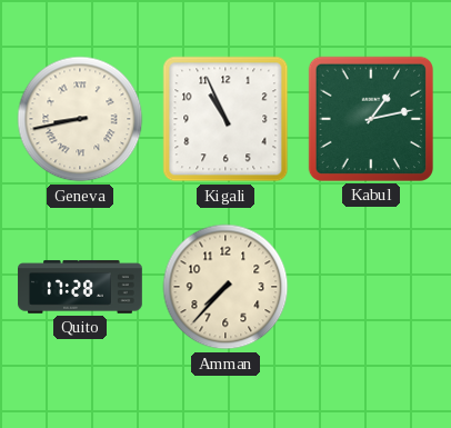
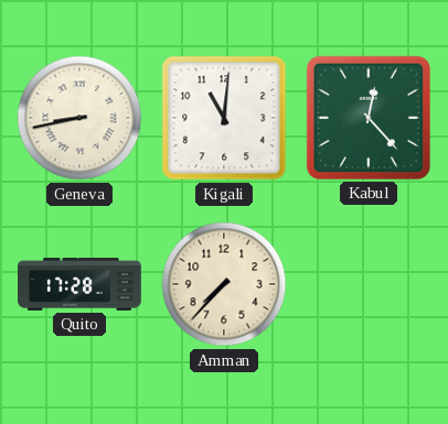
Kigali: 10:56 -> 11:01 (224, 118)
Kabul: 1:13 -> 12:23 (369, 118)
